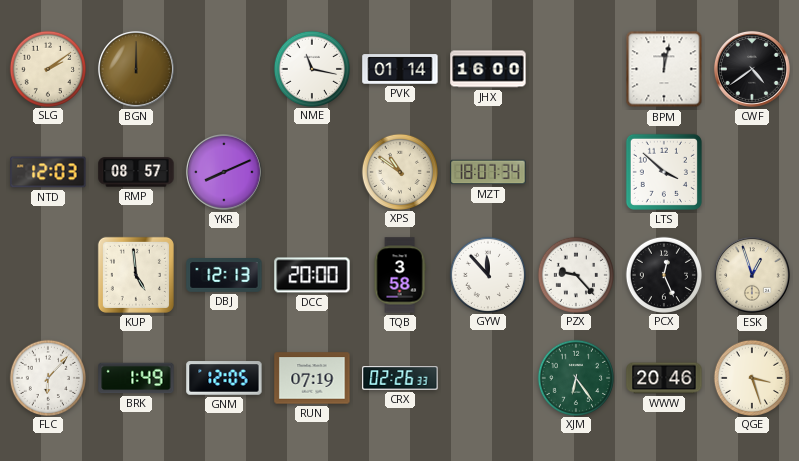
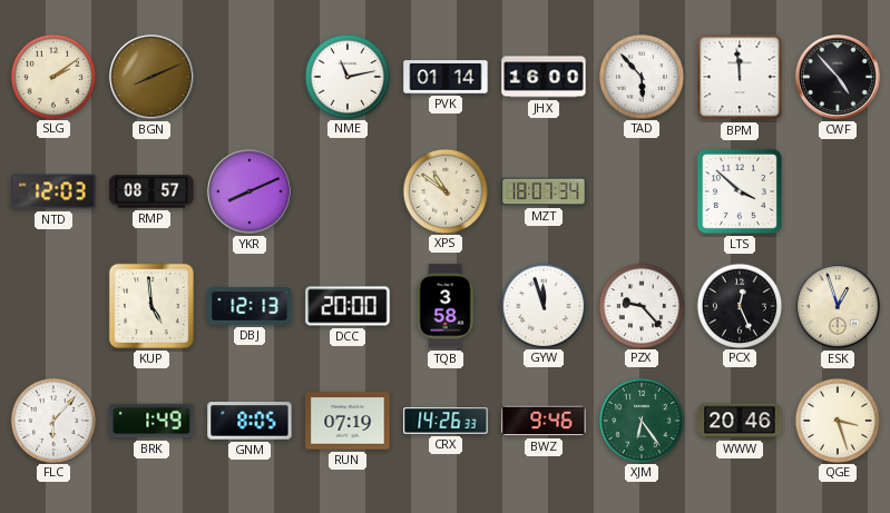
BGN: 12:00 -> 8:11 (151, 77)
NME: 11:17 -> 11:13 (346, 76)
TAD: none -> 5:53 (640, 76)
BPM: 12:02 -> 11:59 (740, 77)
CWF: 4:39 -> 4:53 (838, 77)
GYW: 11:53 -> 11:57 (542, 305)
GNM: 12:05 -> 8:05 (250, 421)
CRX: 02:26 -> 14:26 (446, 421)
BWZ: none -> 9:46 (544, 421)
